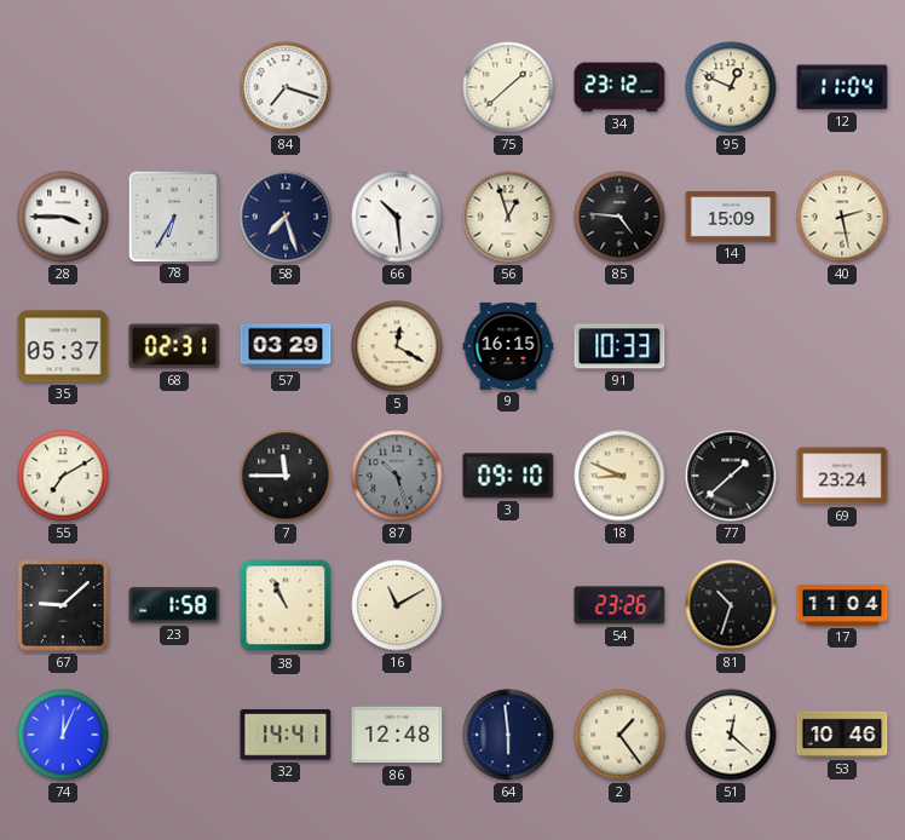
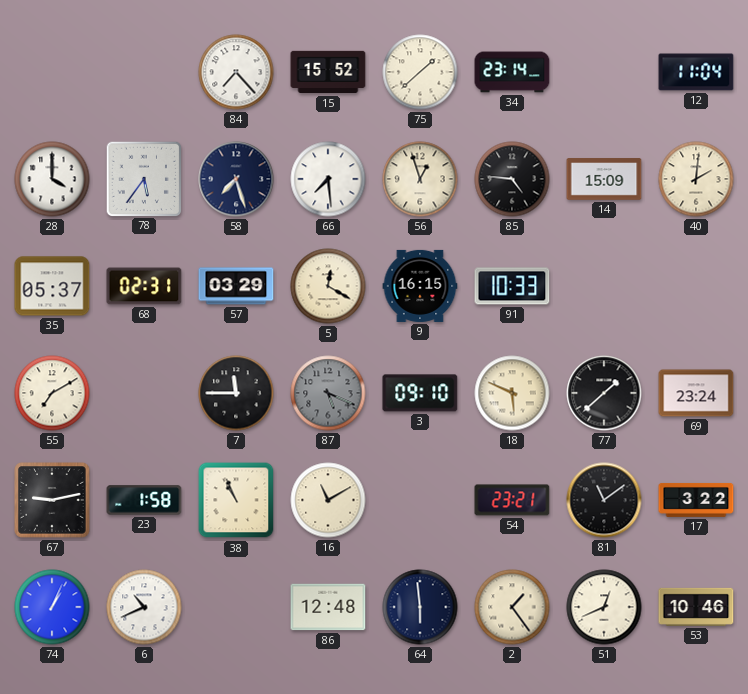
84: 7:18 -> 7:23 (236, 72)
15: none -> 15:52 (328, 72)
34: 23:12 -> 23:14 (512, 72)
95: 12:49 -> none (731, 87)
28: 3:45 -> 4:00 (52, 179)
78: 6:35 -> 5:36 (143, 178)
66: 10:29 -> 7:29 (328, 179)
40: 2:28 -> 2:01 (696, 179)
87: 10:27 -> 5:19 (328, 393)
18: 8:49 -> 5:49 (512, 393)
67: 9:08 -> 9:13 (52, 500)
54: 23:26 -> 23:21 (512, 500)
81: 10:33 -> 11:09 (604, 500)
17: 11:04 -> 3:22 (696, 500)
74: 12:04 -> 1:04 (52, 607)
6: none -> 10:41 (144, 607)
32: 14:41 -> none (286, 735)
51: 12:22 -> 12:41 (604, 607)
